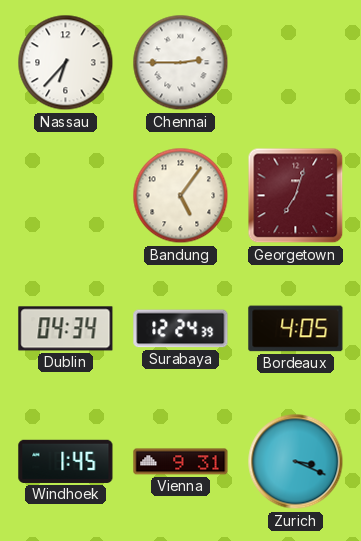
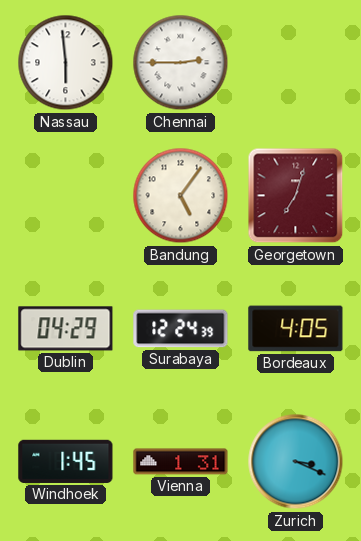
Nassau: 6:37 -> 5:59 (66, 63)
Dublin: 04:34 -> 04:29 (66, 329)
Vienna: 9:31 -> 1:31 (181, 462)
